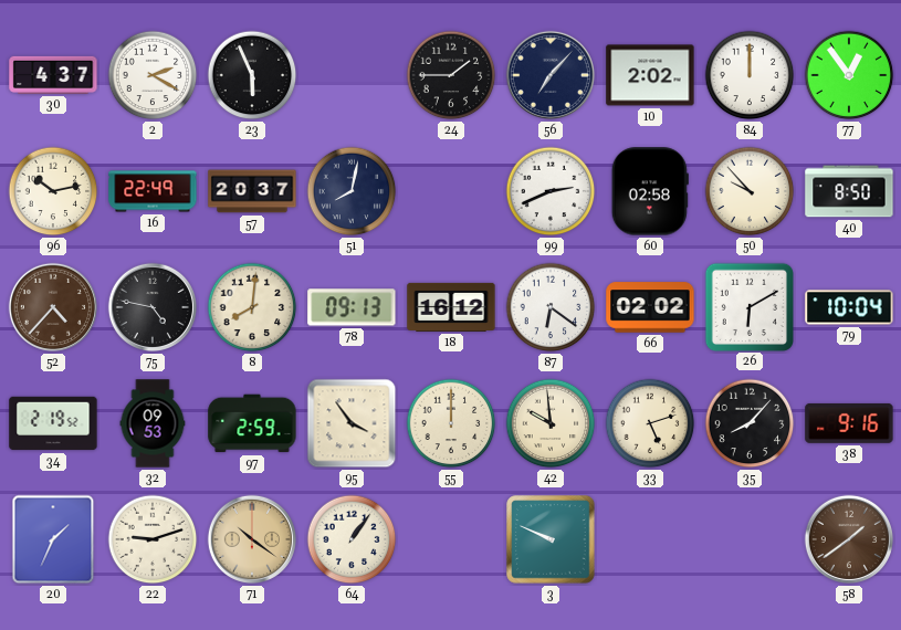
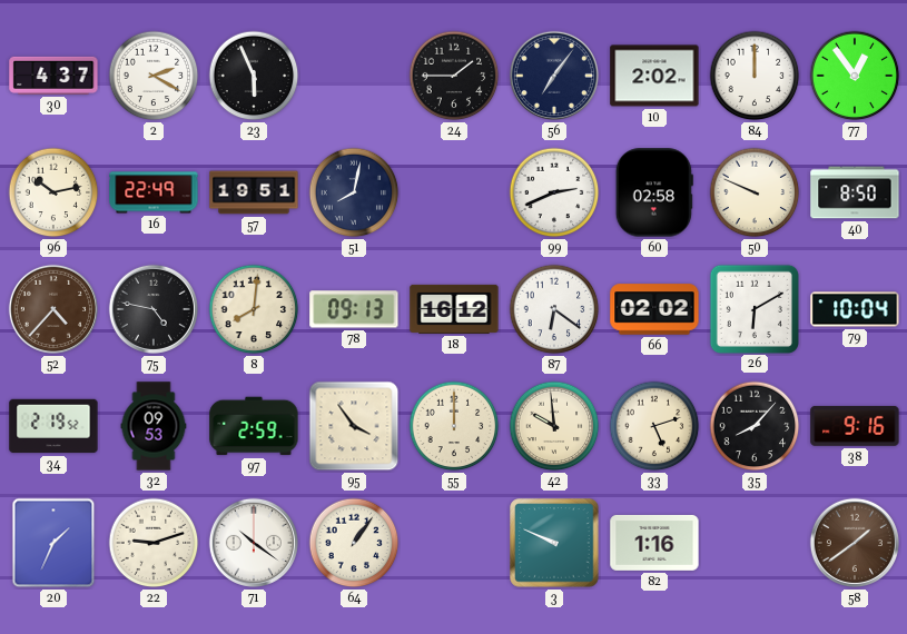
56: 7:07 -> 7:06 (554, 76)
57: 20:37 -> 19:51 (254, 192)
50: 9:53 -> 9:49 (755, 192)
71 dial: champagne -> white (254, 543)
82: none -> 1:16 (654, 543)
